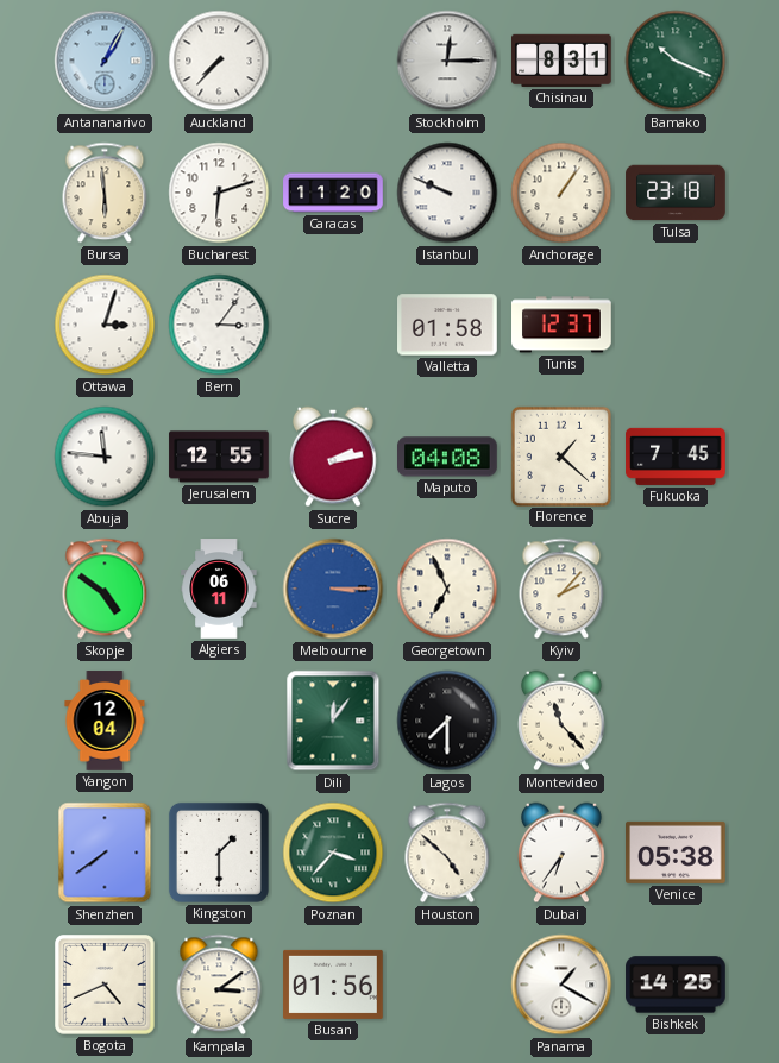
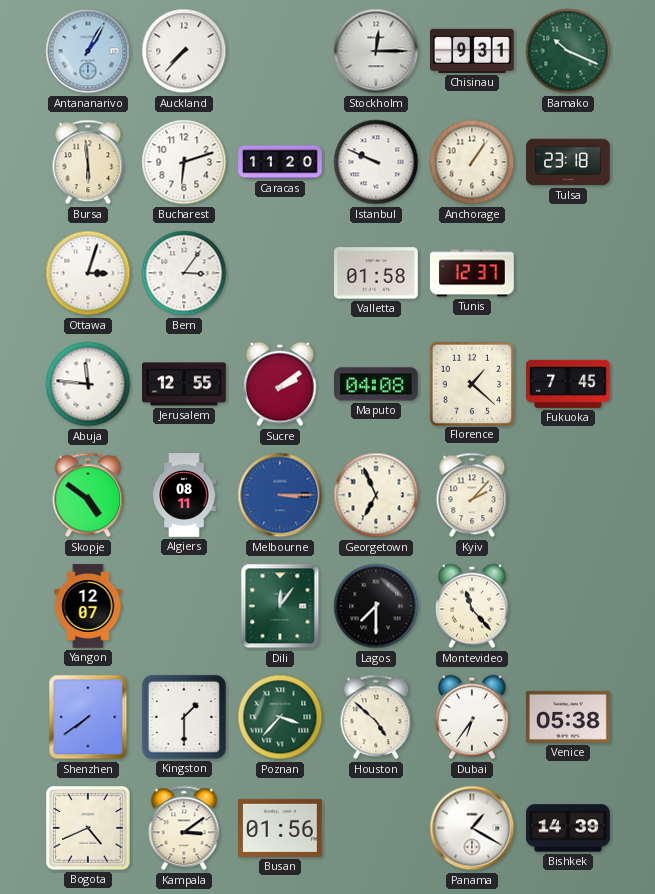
Chisinau: 8:31 -> 9:31 (473, 51)
Sucre: 2:13 -> 2:09 (281, 384)
Algiers: 06:11 -> 08:11 (184, 495)
Yangon: 12:04 -> 12:07 (88, 606)
Bishkek: 14:25 -> 14:39 (568, 828)
